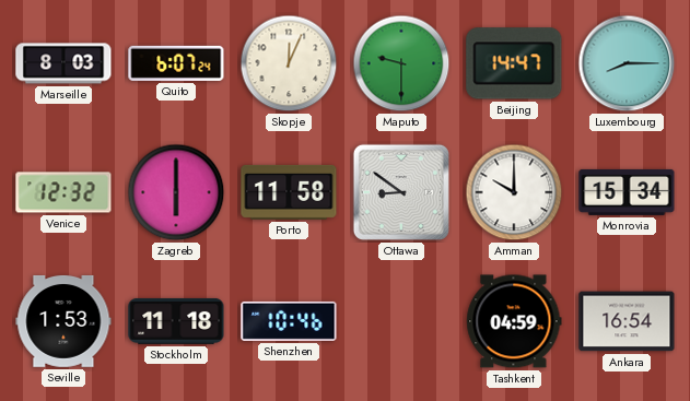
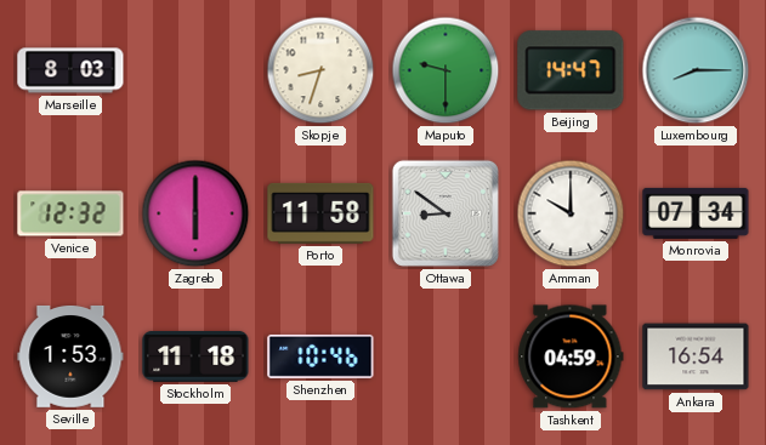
Quito: 6:07 -> none (176, 63)
Skopje: 12:04 -> 8:33 (320, 70)
Monrovia: 15:34 -> 07:34 (696, 213)
